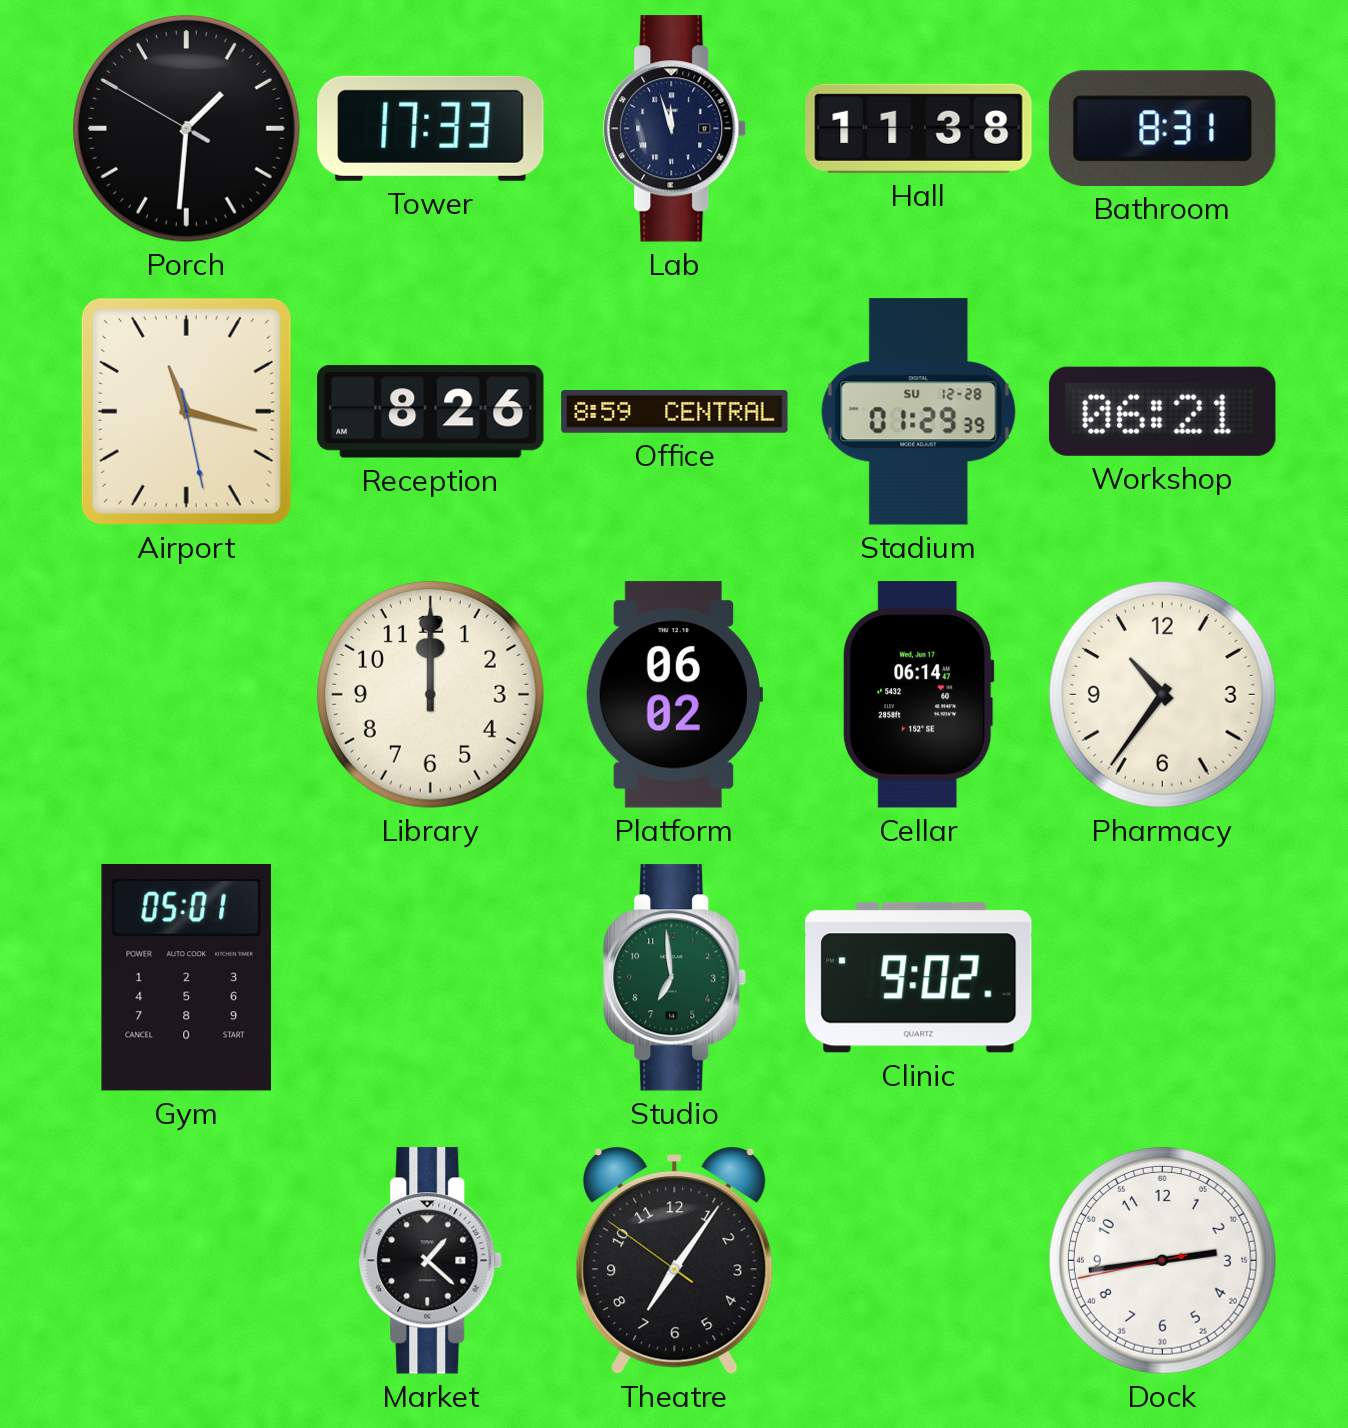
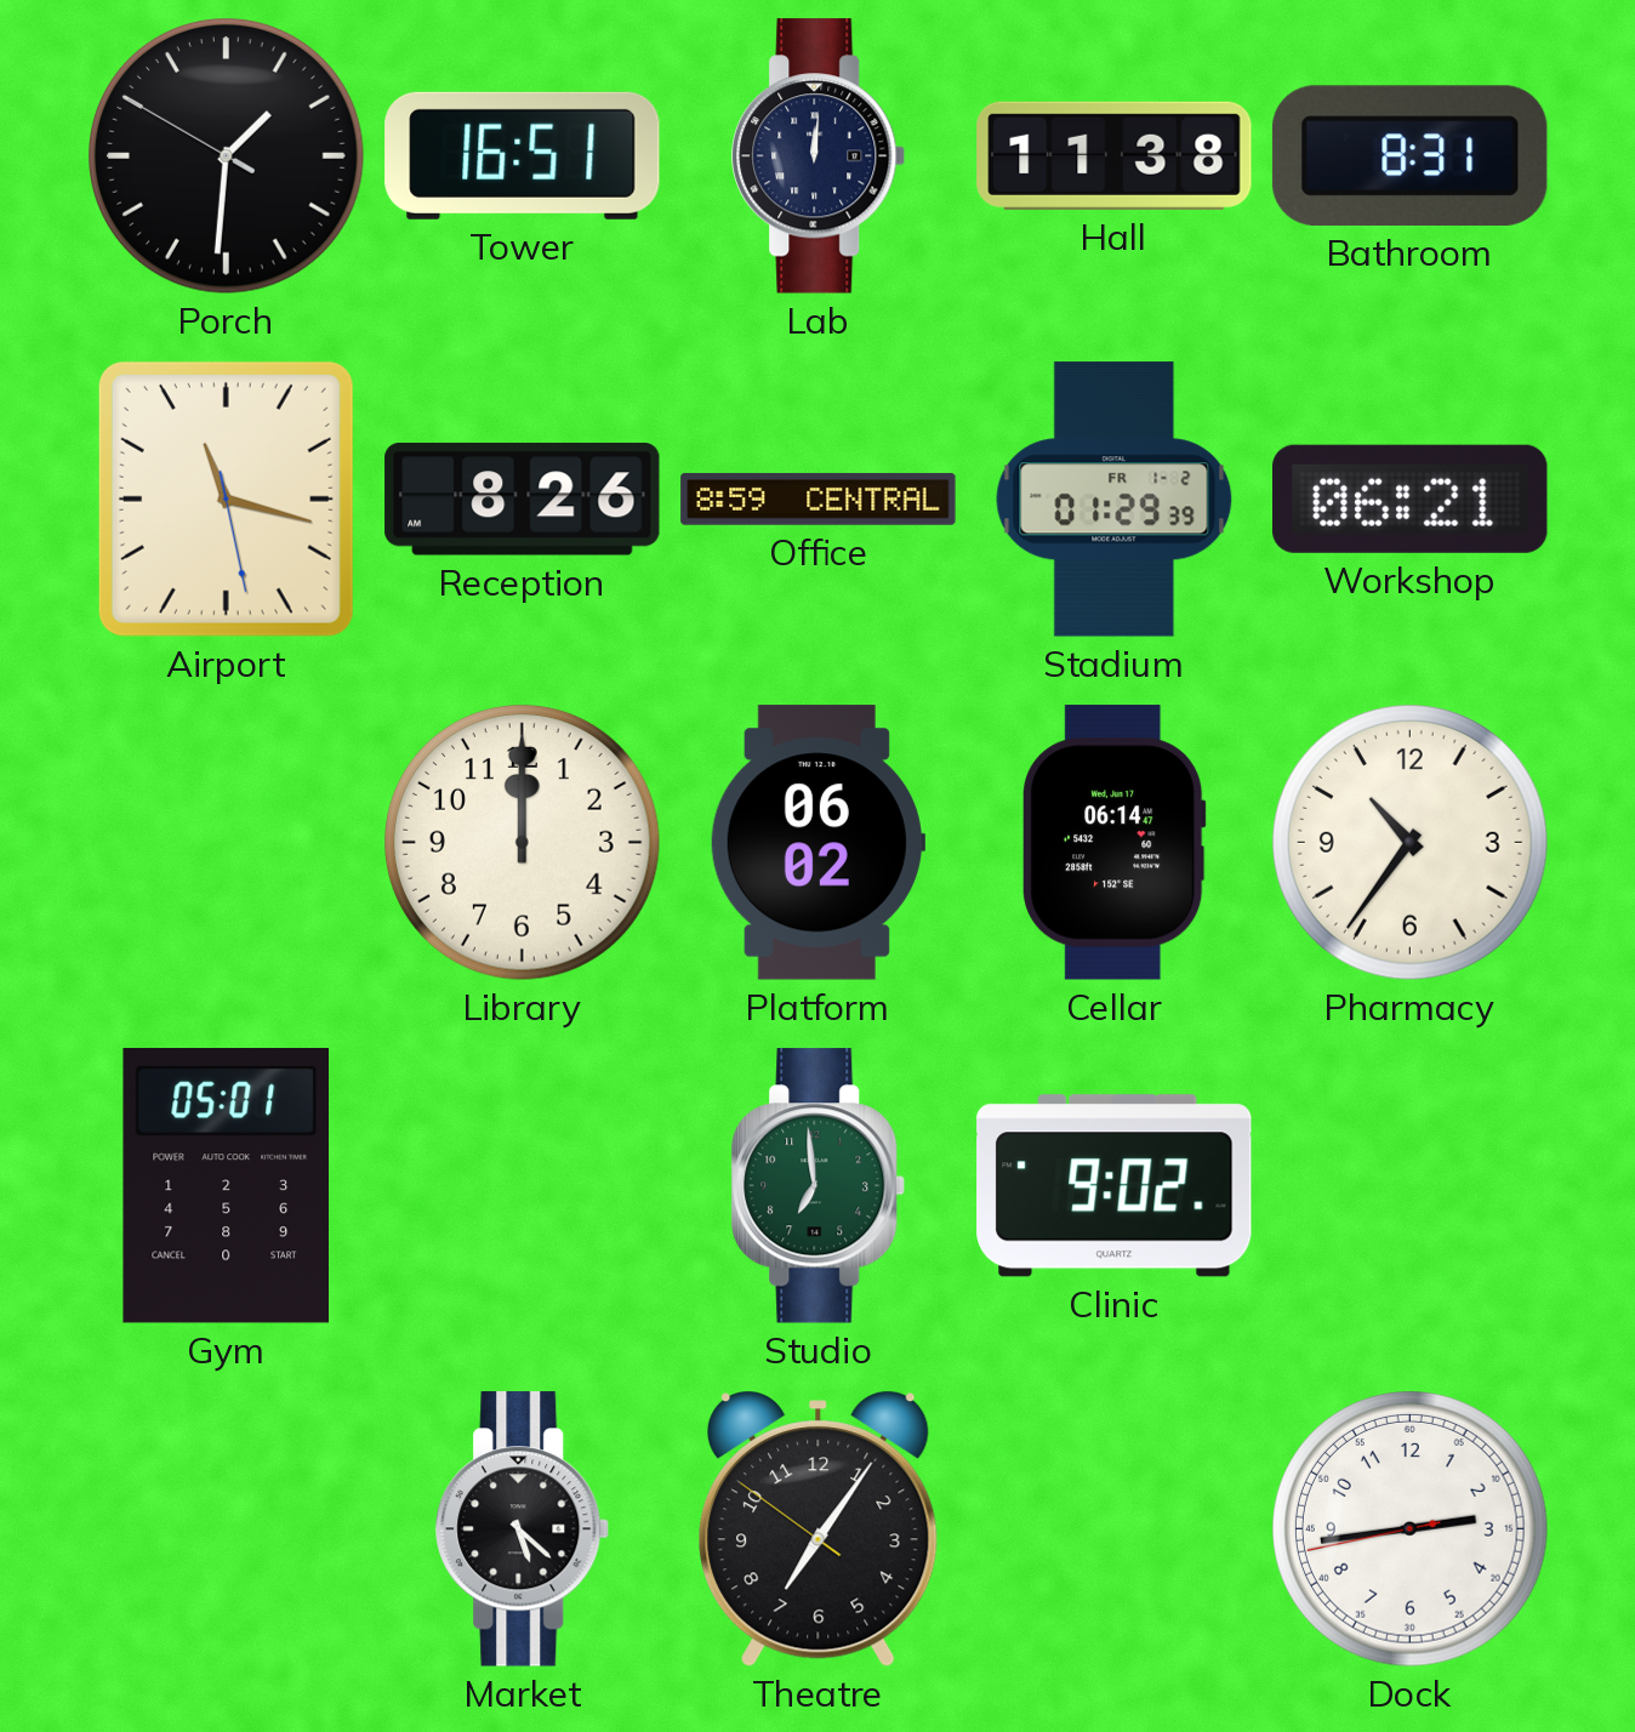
Tower: 17:33 -> 16:51 (523, 155)
Lab: 11:57 -> 12:01 (819, 156)
Stadium date: SU 12-28 -> FR 1-2 (1115, 500)
Market: 1:22 -> 5:22 (523, 1529)
